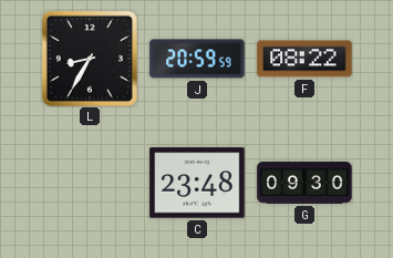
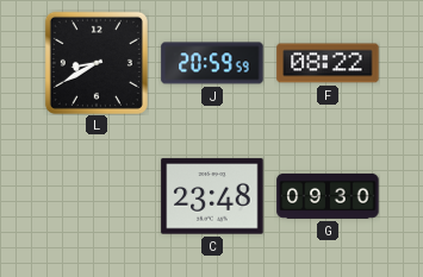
L: 8:35 -> 8:40 (97, 63)
